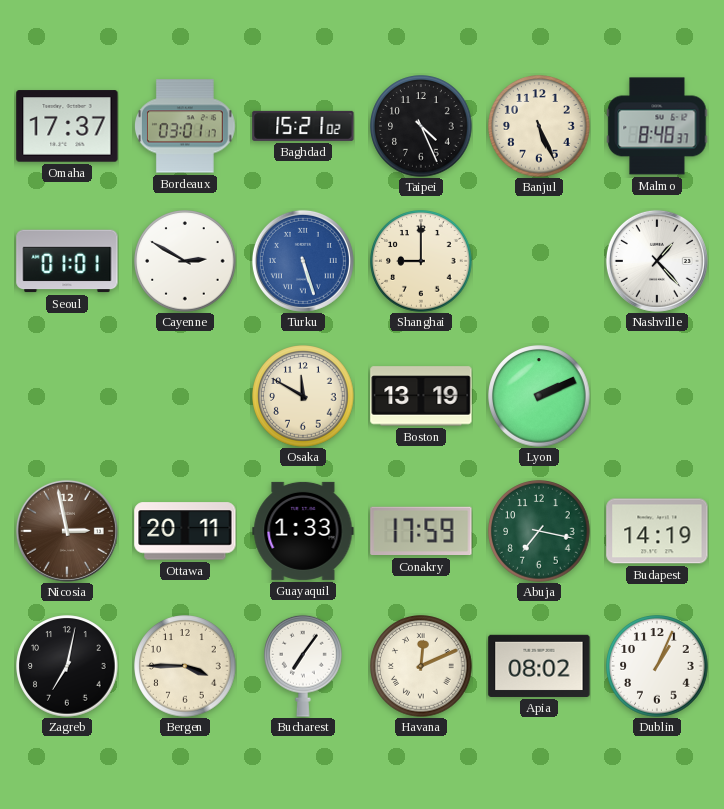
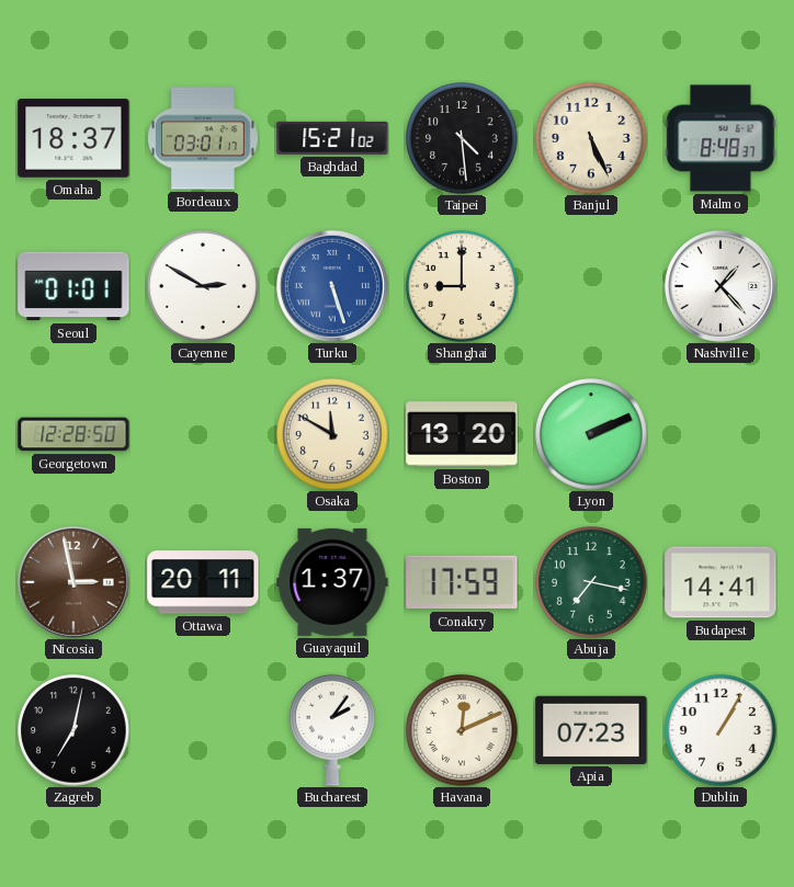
Omaha: 17:37 -> 18:37 (73, 138)
Taipei: 4:26 -> 4:29 (462, 138)
Georgetown: none -> 12:28 (73, 434)
Boston: 13:19 -> 13:20 (462, 434)
Guayaquil: 1:33 -> 1:37 (332, 582)
Budapest: 14:19 -> 14:41 (721, 582)
Bergen: 3:45 -> none (185, 666)
Bucharest: 7:06 -> 2:06 (333, 730)
Apia: 08:02 -> 07:23 (591, 730)
Dublin: 1:04 -> 1:05 (721, 730)
